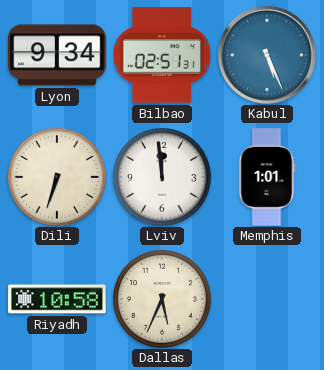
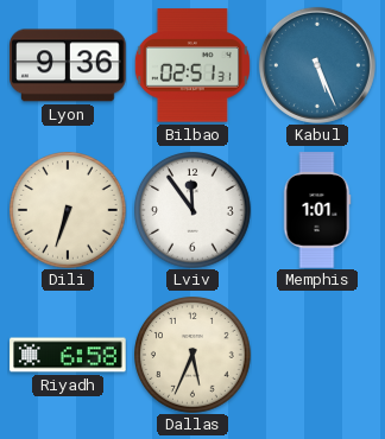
Lyon: 9:34 -> 9:36 (68, 65)
Lviv: 11:59 -> 11:54 (192, 210)
Riyadh: 10:58 -> 6:58 (68, 355)
